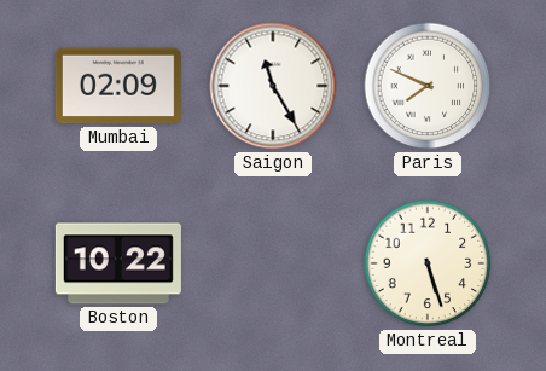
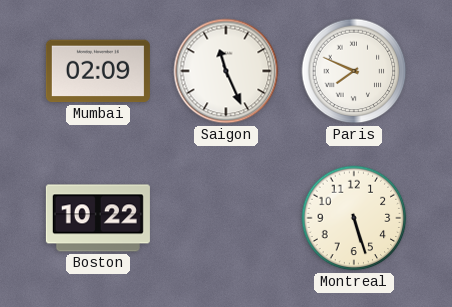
Saigon: 11:25 -> 11:26 (226, 71)
